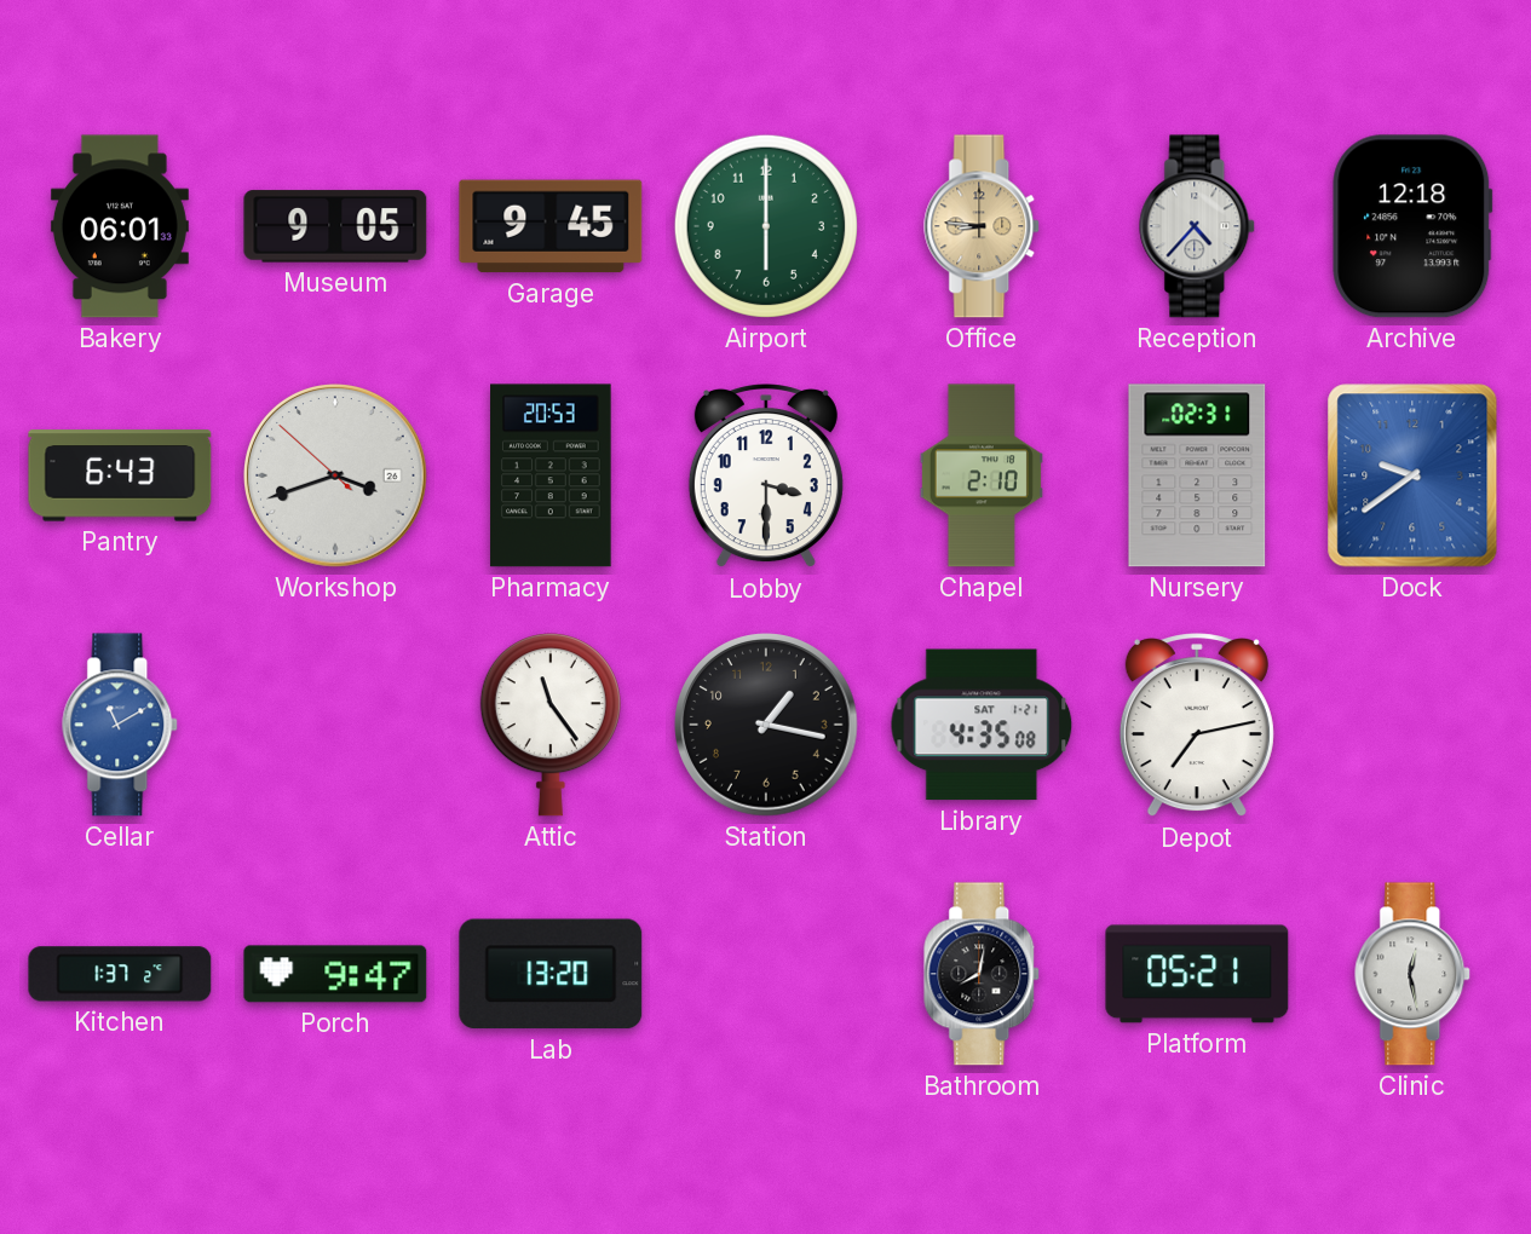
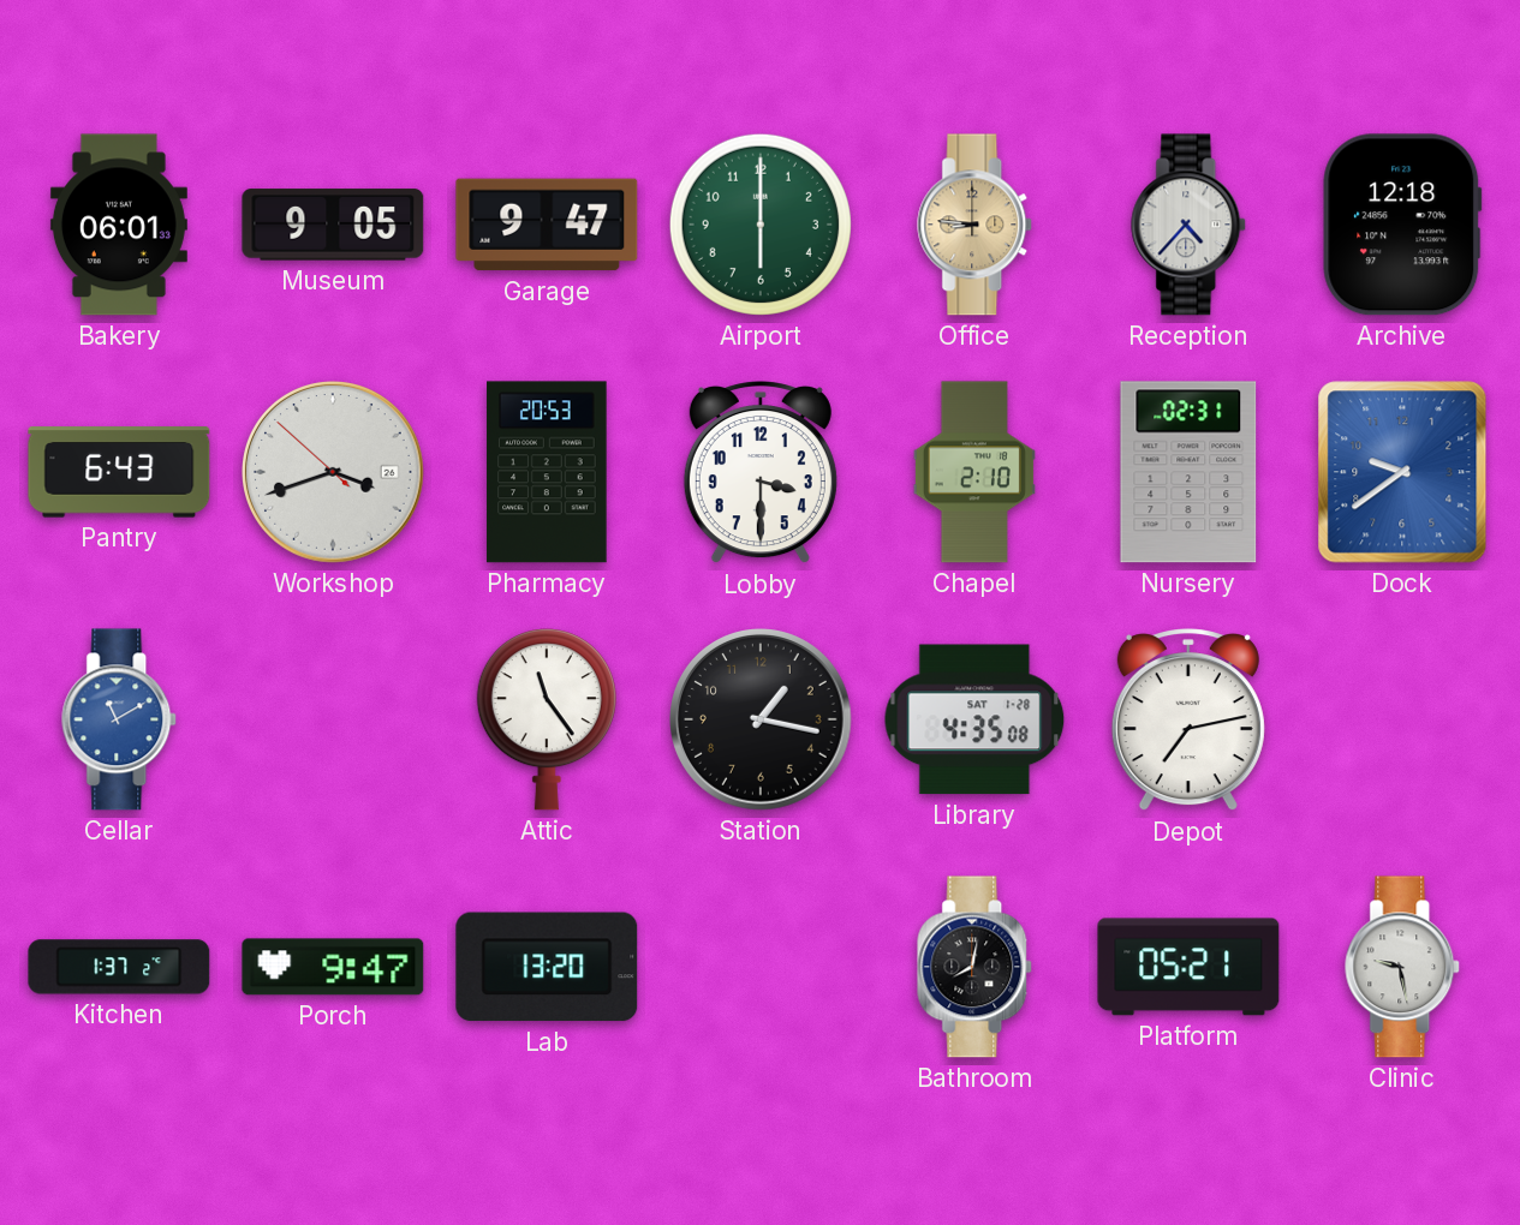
Garage: 9:45 -> 9:47 (547, 225)
Library date: SAT 1-21 -> SAT 1-28 (974, 719)
Clinic: 12:28 -> 9:28 (1403, 967)
